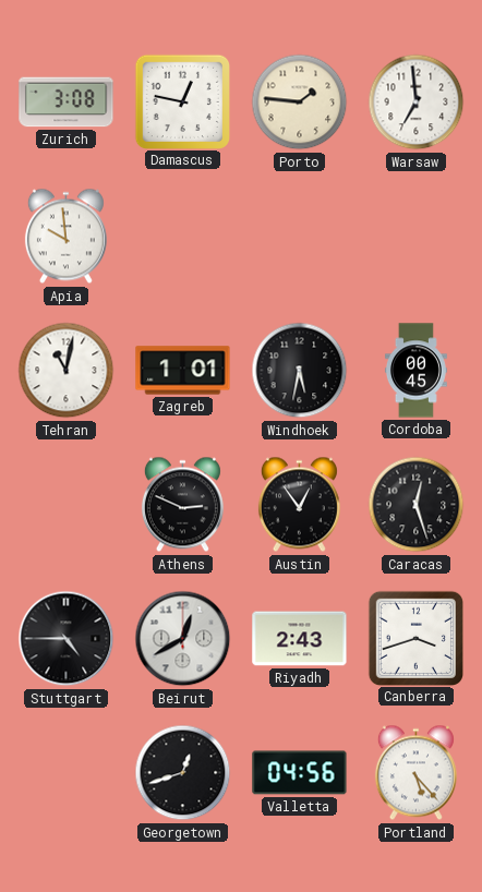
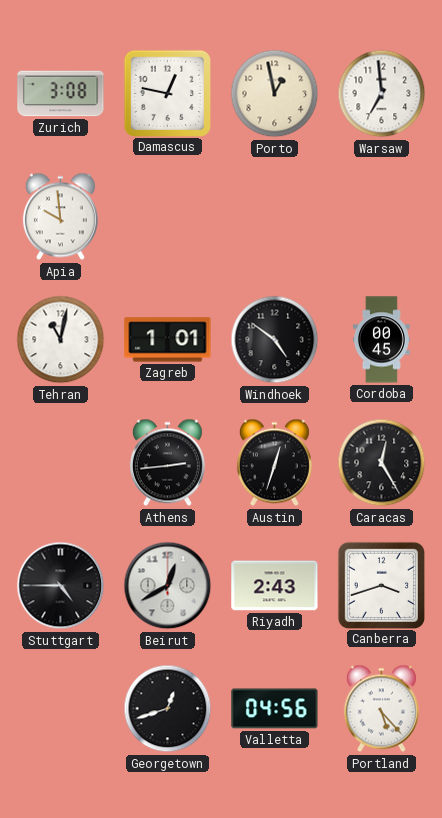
Porto: 1:46 -> 12:58 (275, 94)
Windhoek: 5:32 -> 4:51 (275, 340)
Athens: 2:49 -> 2:44 (167, 463)
Austin: 12:54 -> 12:33 (274, 463)
Caracas: 12:27 -> 12:25 (382, 463)
